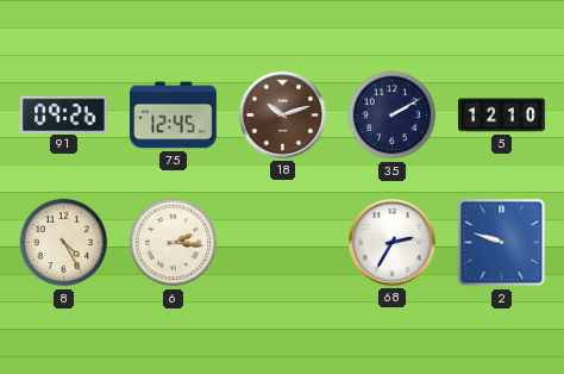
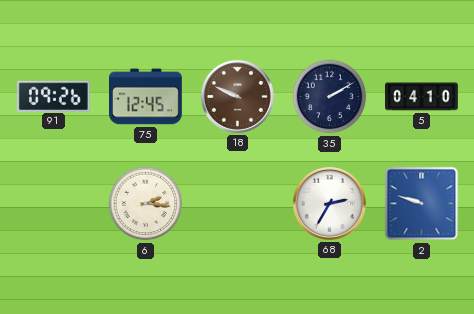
18: 10:12 -> 9:49 (237, 96)
5: 12:10 -> 04:10 (422, 97)
8: 4:25 -> none (64, 243)
